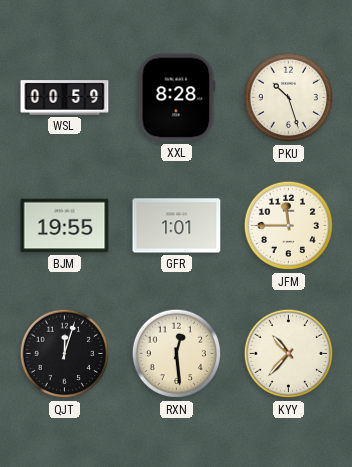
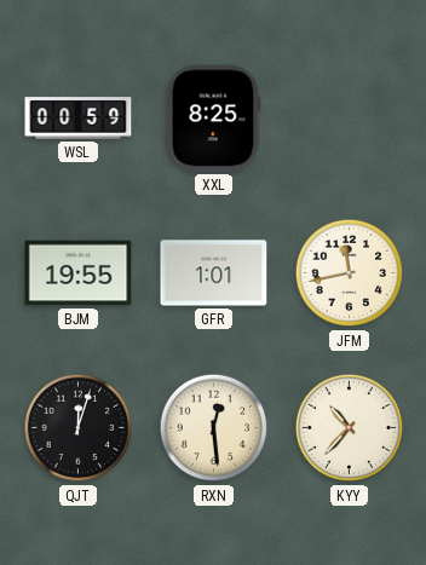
XXL: 8:28 -> 8:25 (214, 119)
PKU: 10:27 -> none (289, 98)
JFM: 11:45 -> 11:43 (350, 273)
